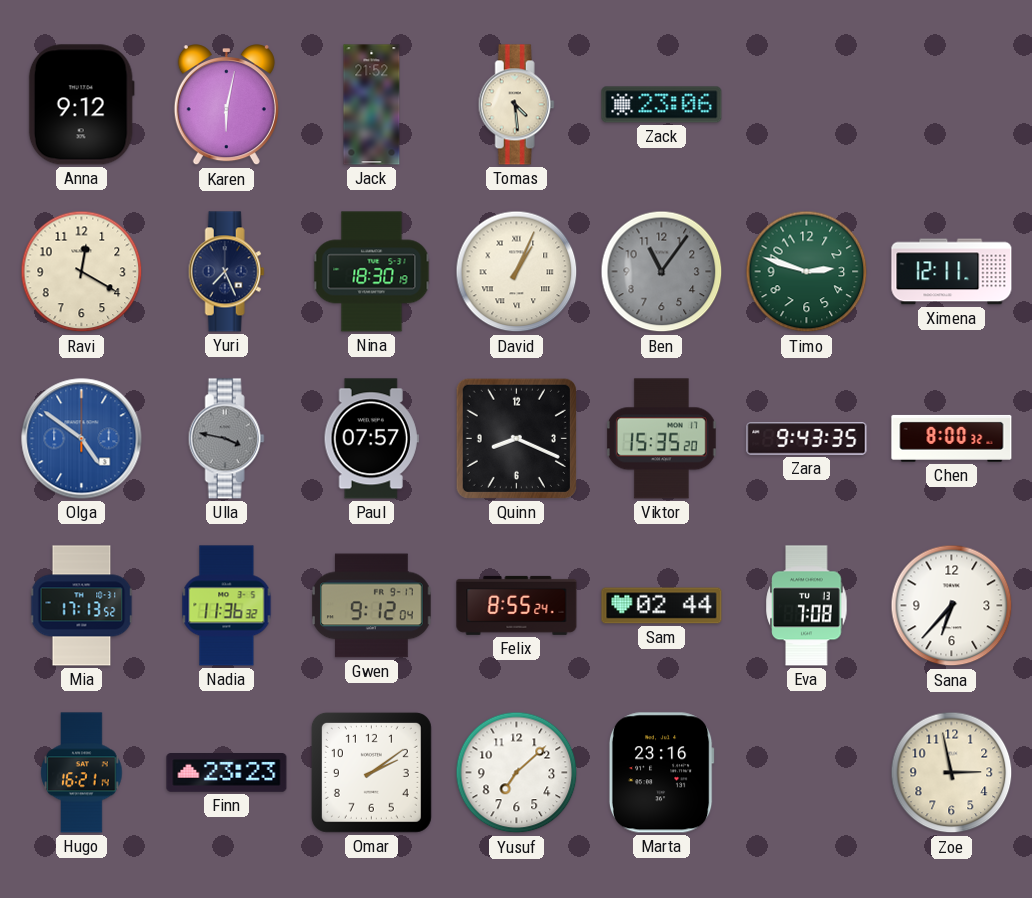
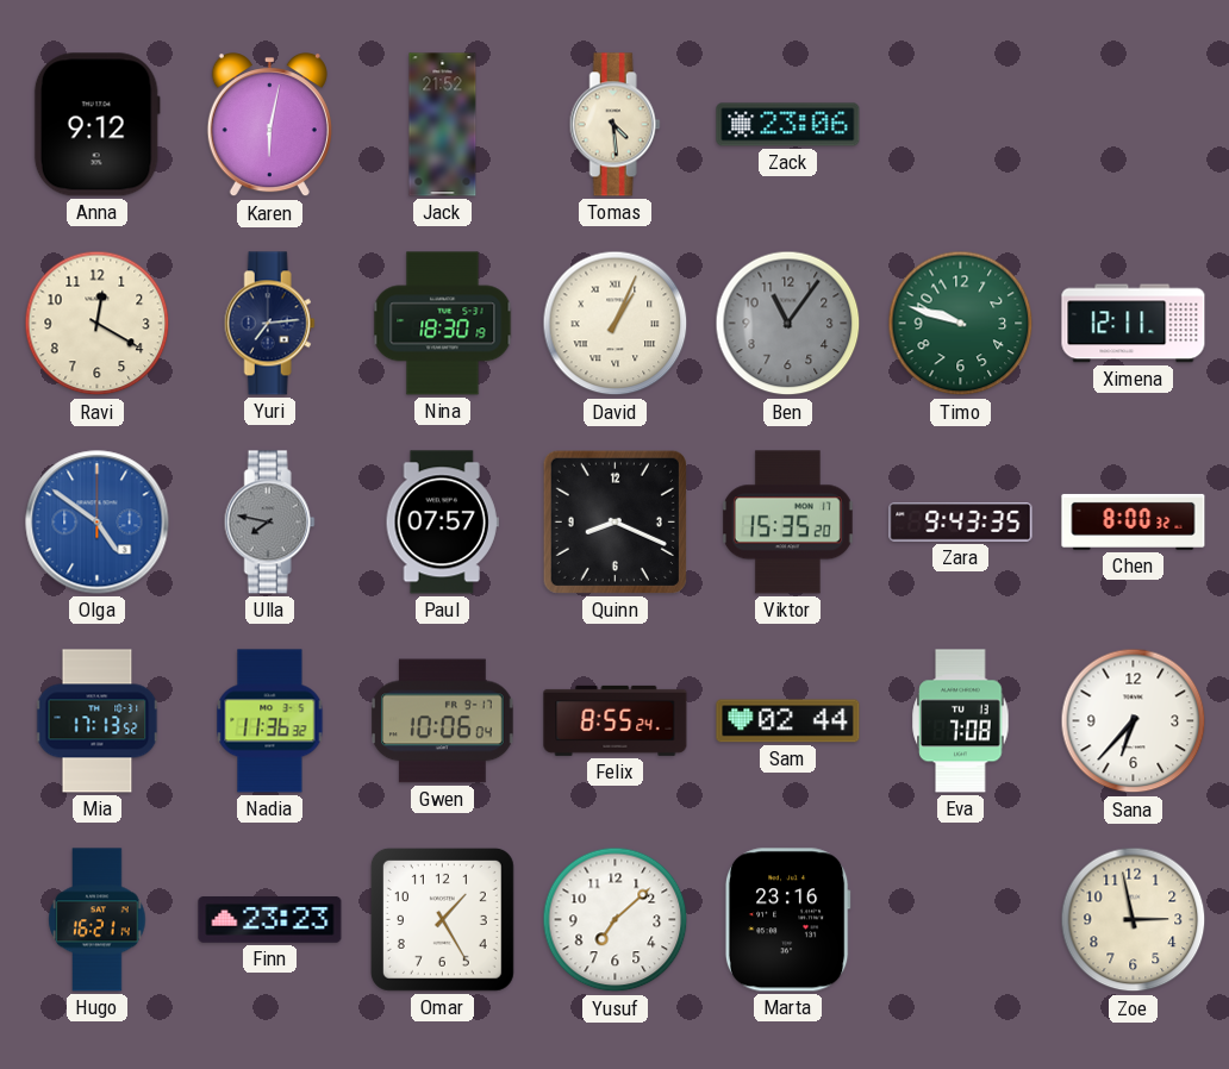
Yuri: 7:26 -> 7:14 (269, 324)
Timo: 2:48 -> 9:48 (961, 324)
Ulla: 3:47 -> 7:47 (269, 523)
Gwen: 9:12 -> 10:06 (443, 721)
Omar: 2:09 -> 1:25 (442, 919)
